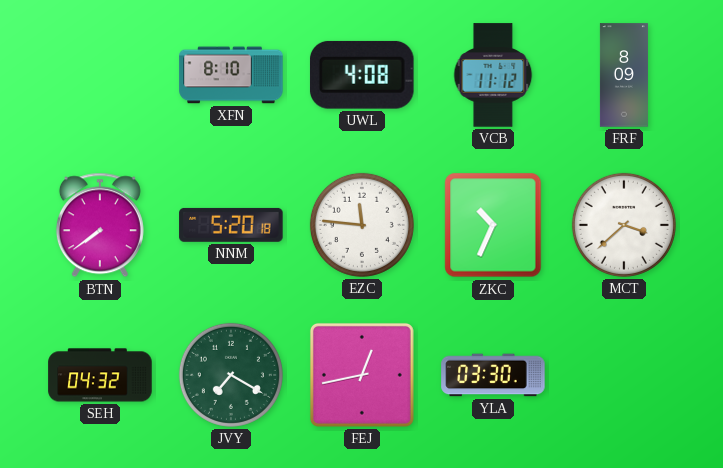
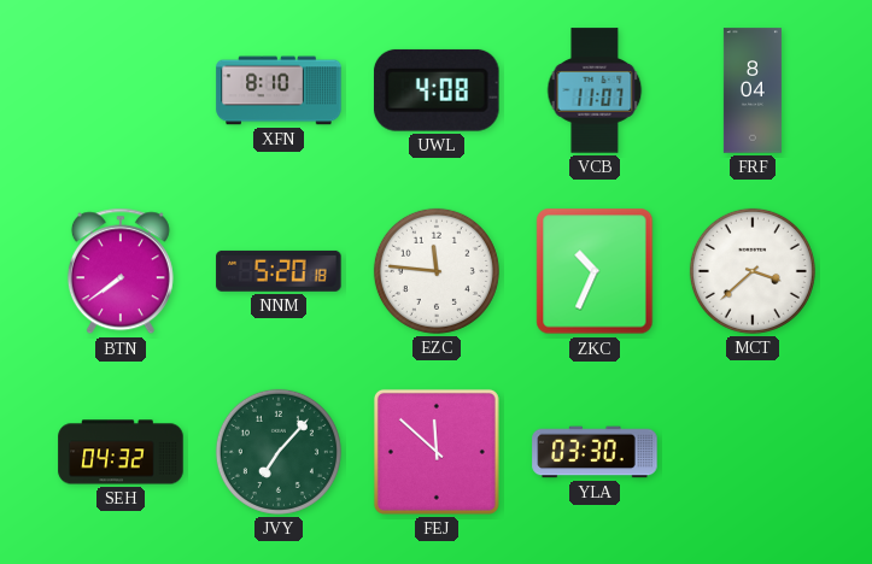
VCB: 11:12 -> 11:07 (595, 90)
FRF: 8:09 -> 8:04 (753, 90)
JVY: 7:20 -> 7:07 (279, 452)
FEJ: 12:43 -> 11:52 (437, 452)
